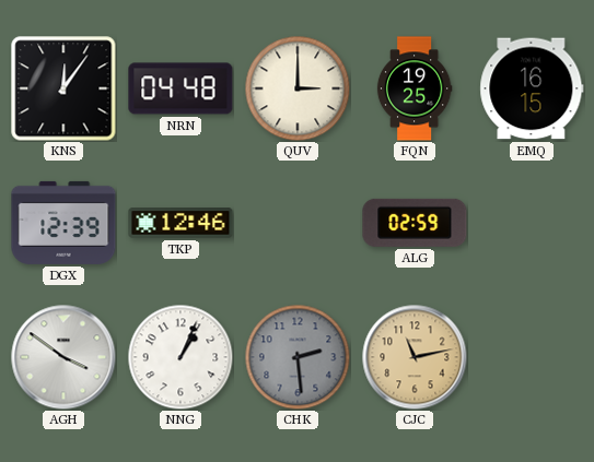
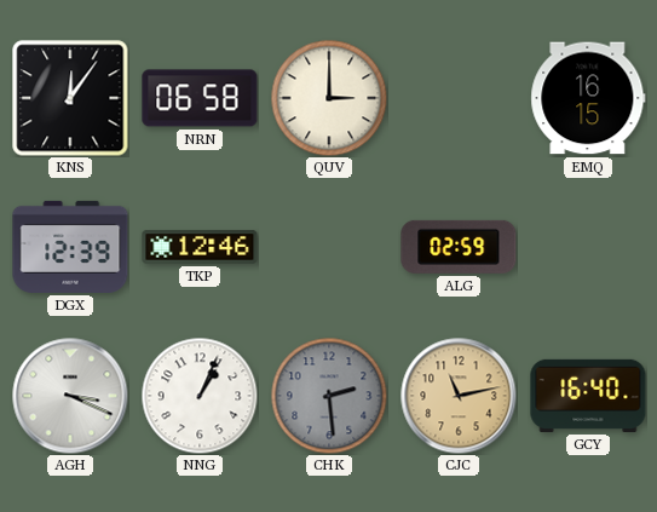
NRN: 04:48 -> 06:58 (200, 98)
FQN: 19:25 -> none (415, 88)
AGH: 3:51 -> 3:19 (70, 396)
GCY: none -> 16:40 (588, 396)
